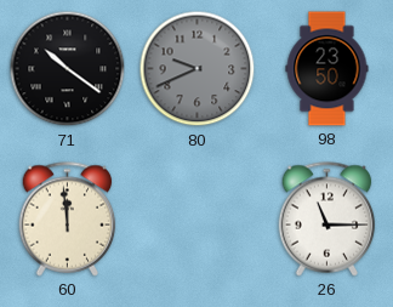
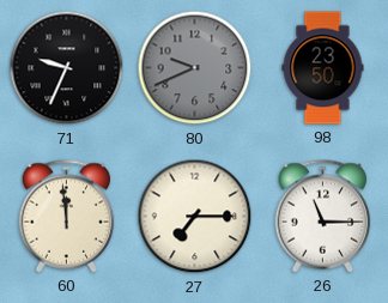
71: 10:21 -> 9:34 (67, 68)
27: none -> 7:15 (195, 217)
